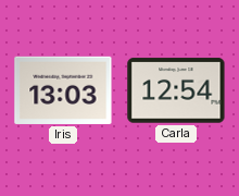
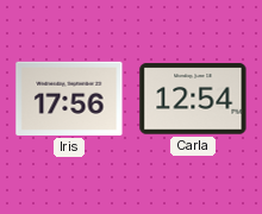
Iris: 13:03 -> 17:56 (69, 99)
